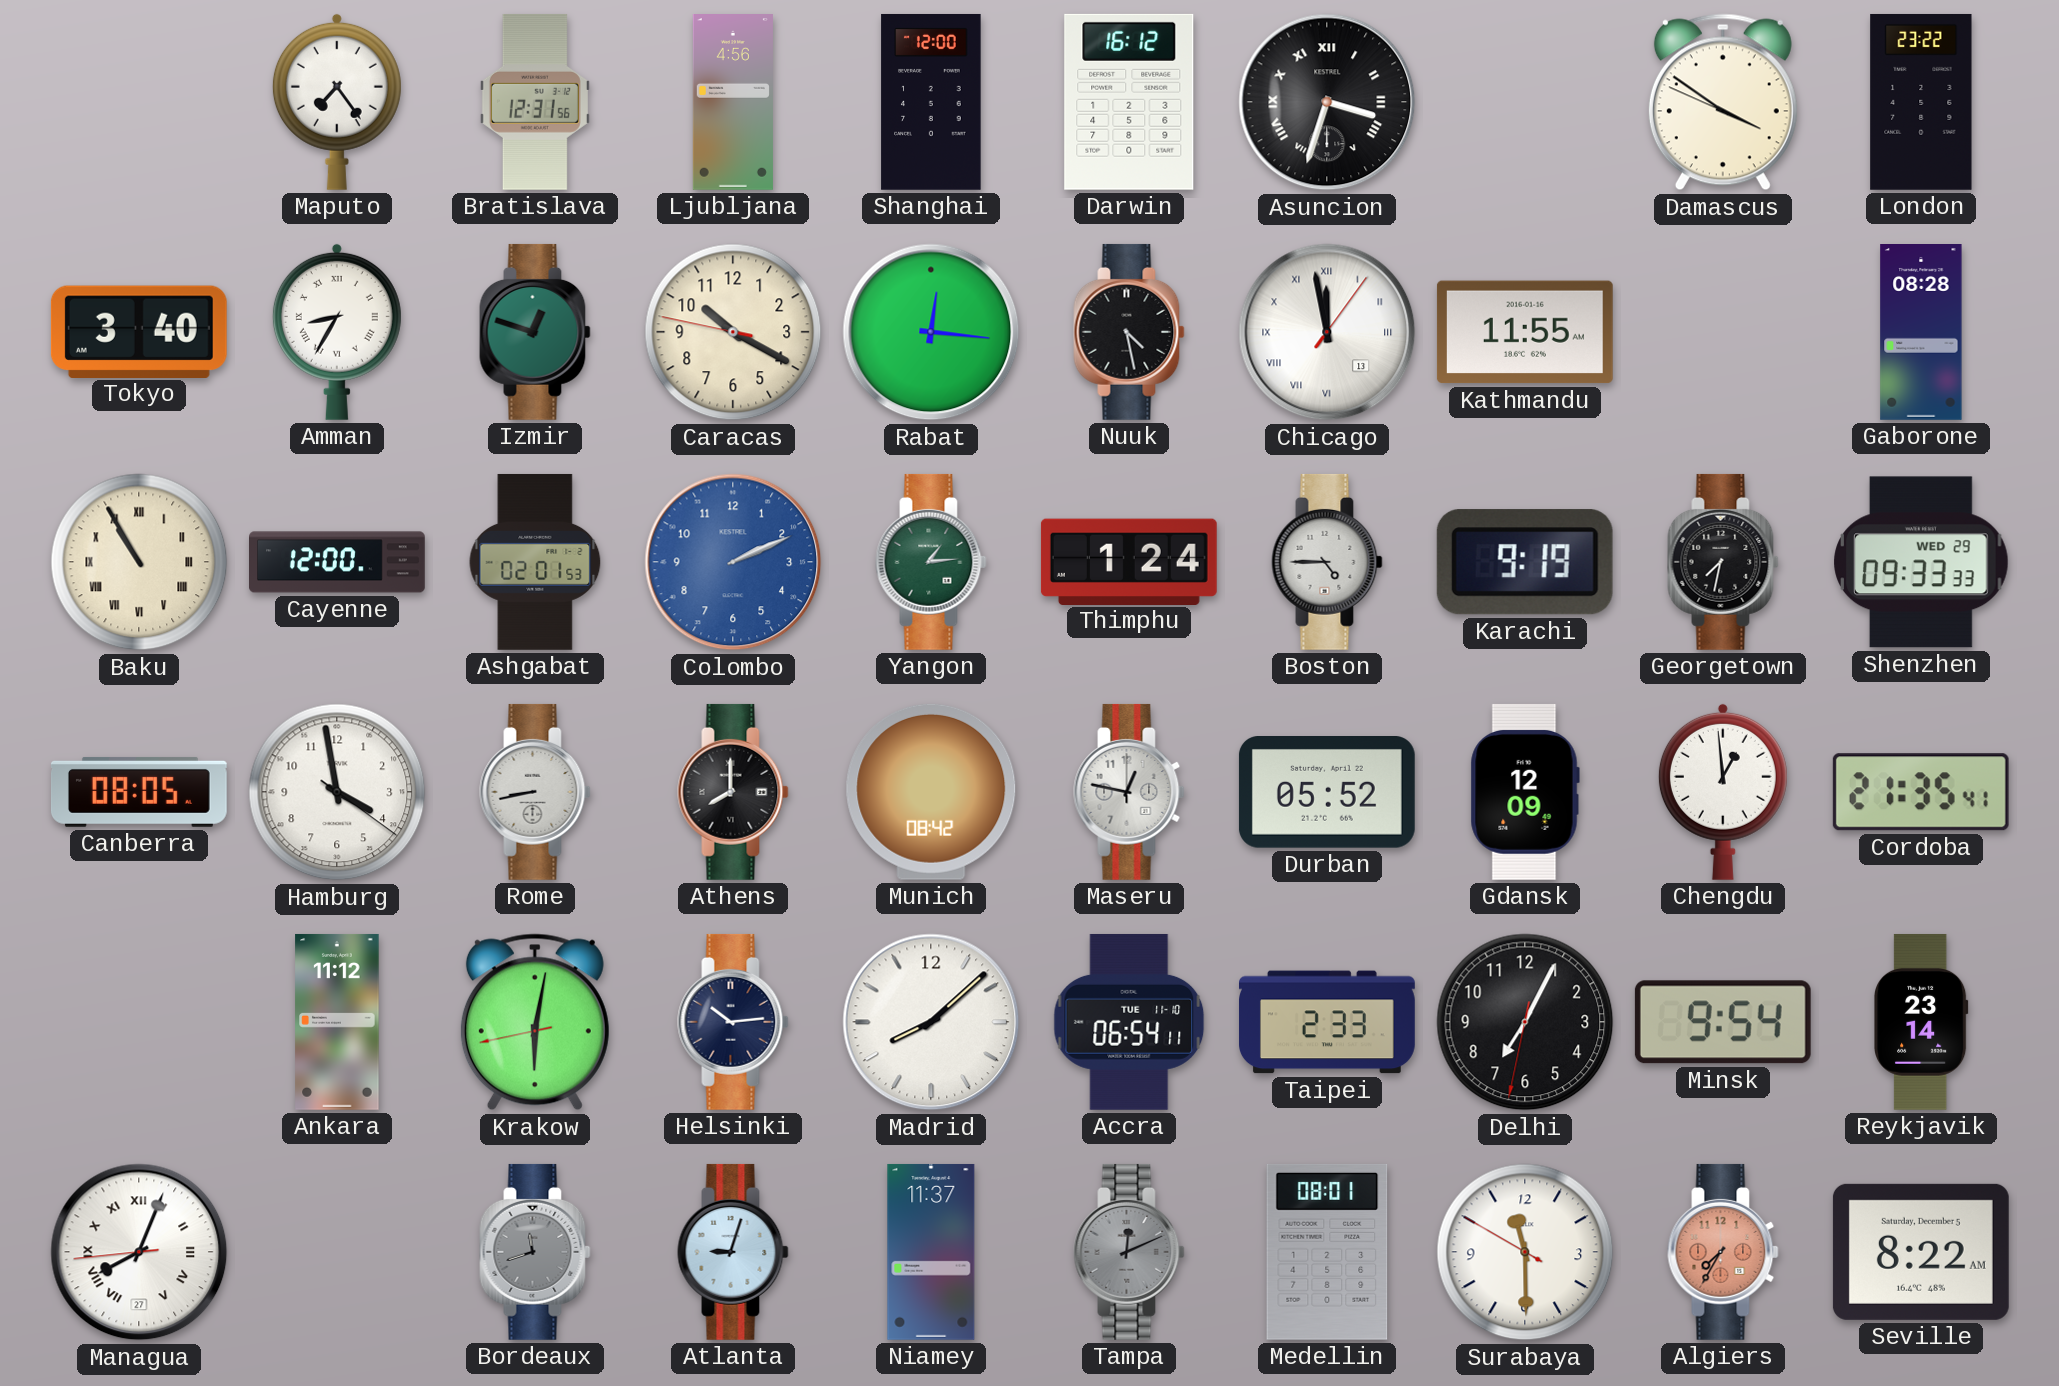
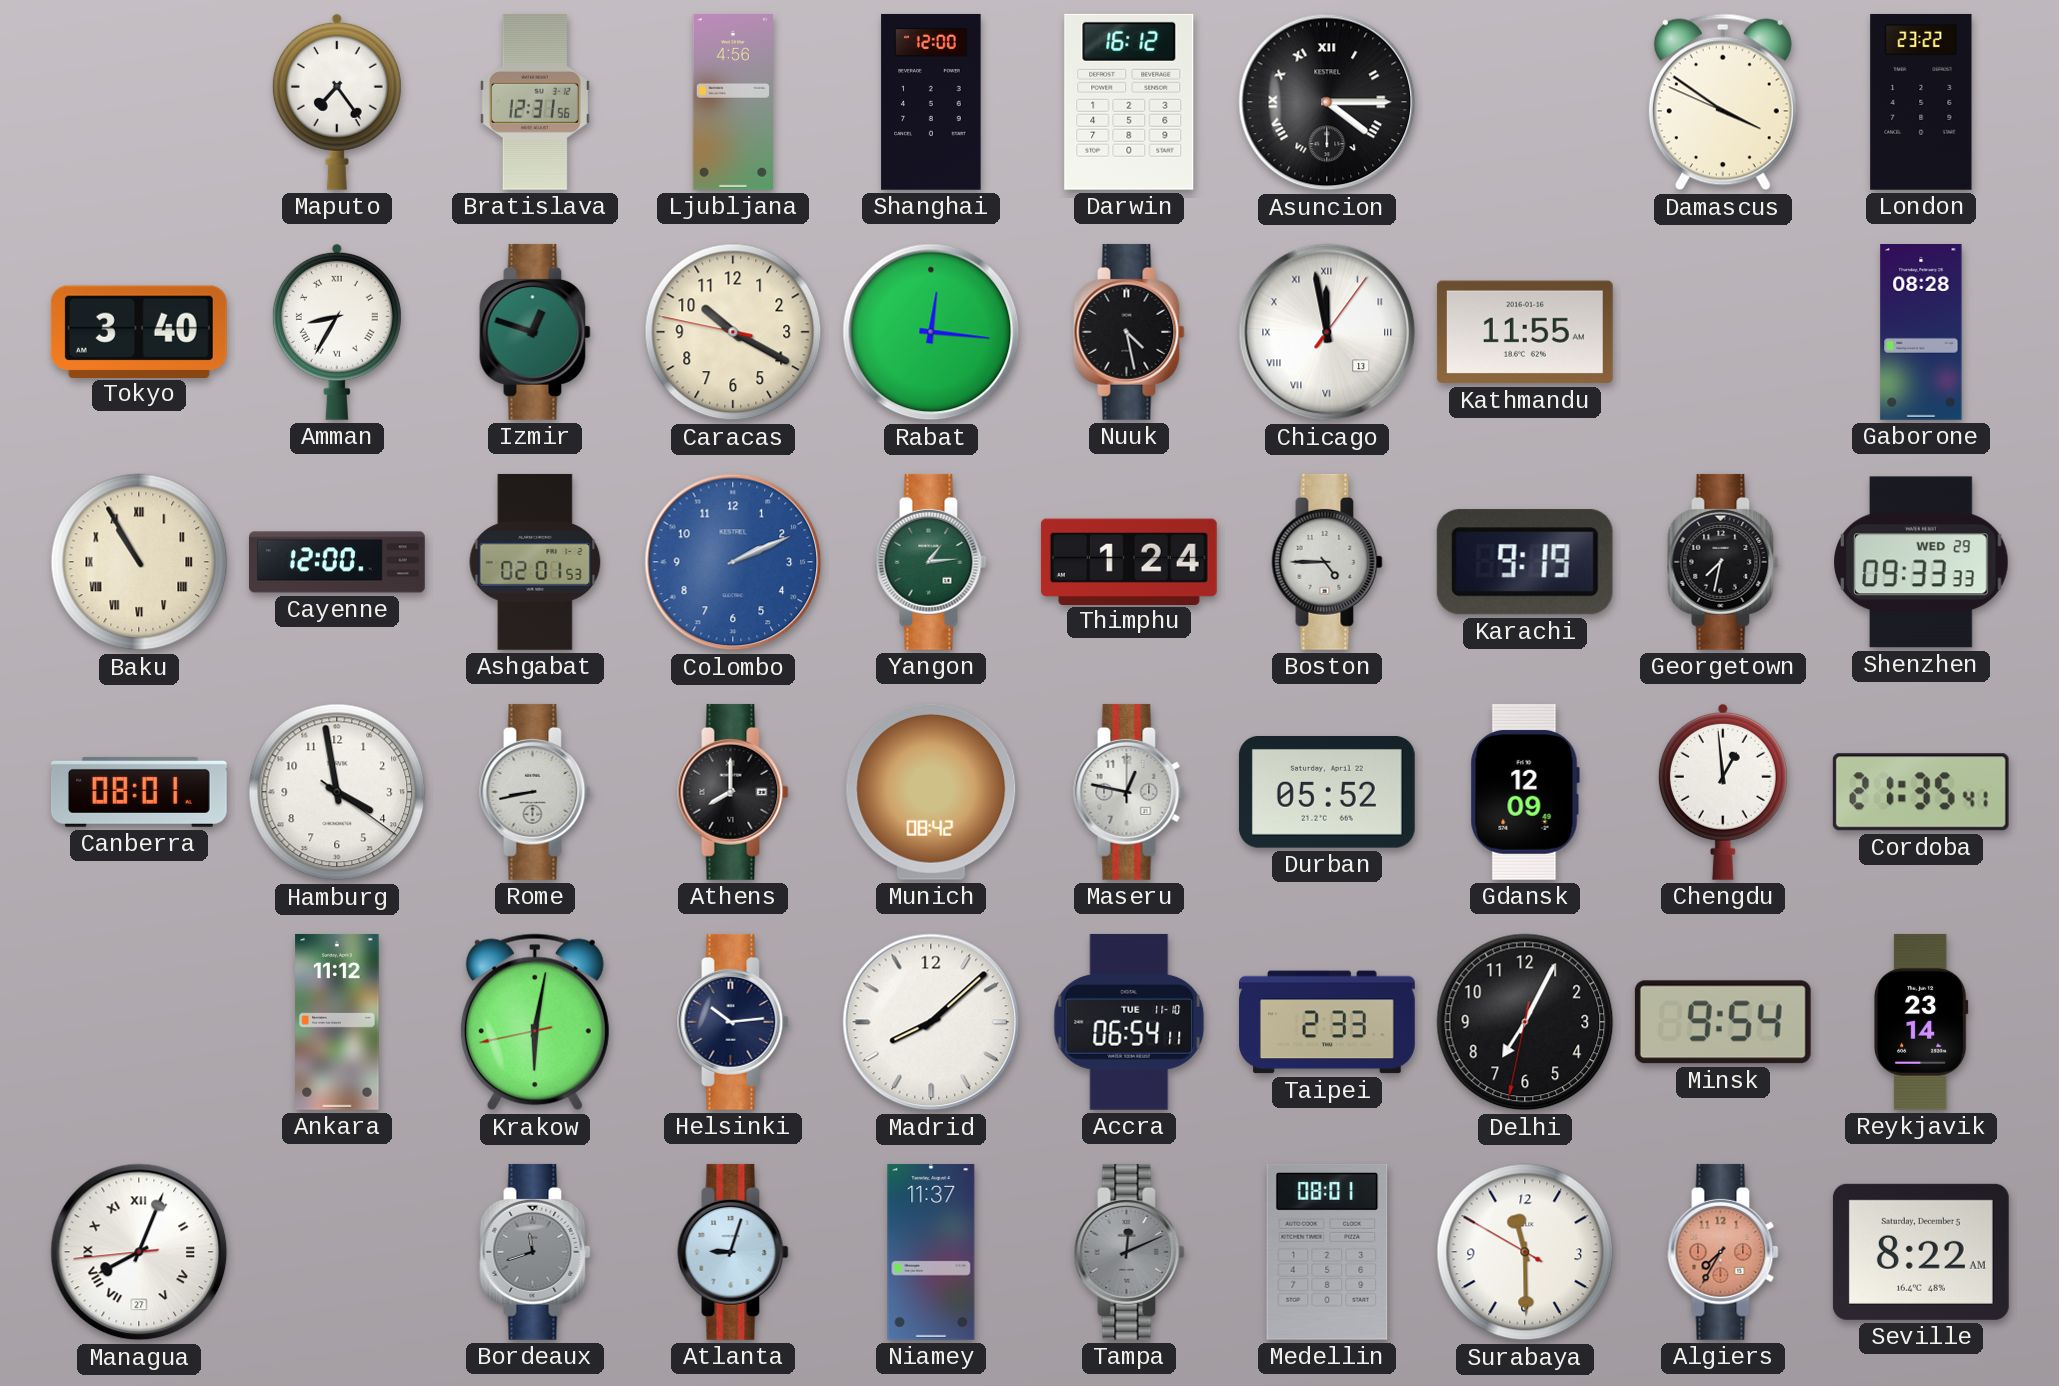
Asuncion: 3:33 -> 4:15 (1327, 102)
Canberra: 08:05 -> 08:01 (139, 792)
